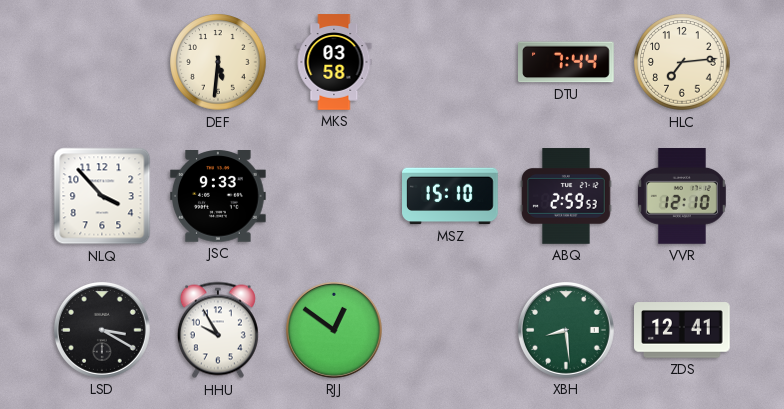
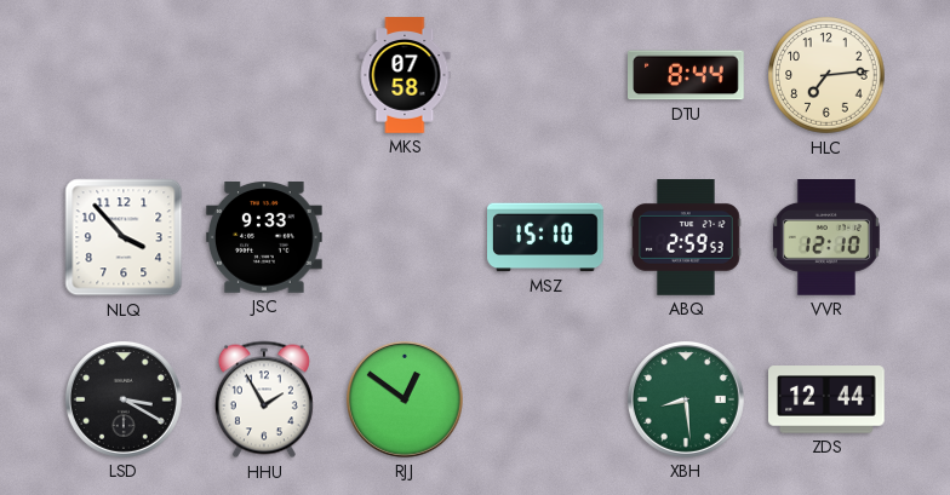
DEF: 5:31 -> none (218, 62)
MKS: 03:58 -> 07:58 (405, 75)
DTU: 7:44 -> 8:44 (687, 75)
HHU: 9:55 -> 1:55 (264, 399)
ZDS: 12:41 -> 12:44 (828, 399)
